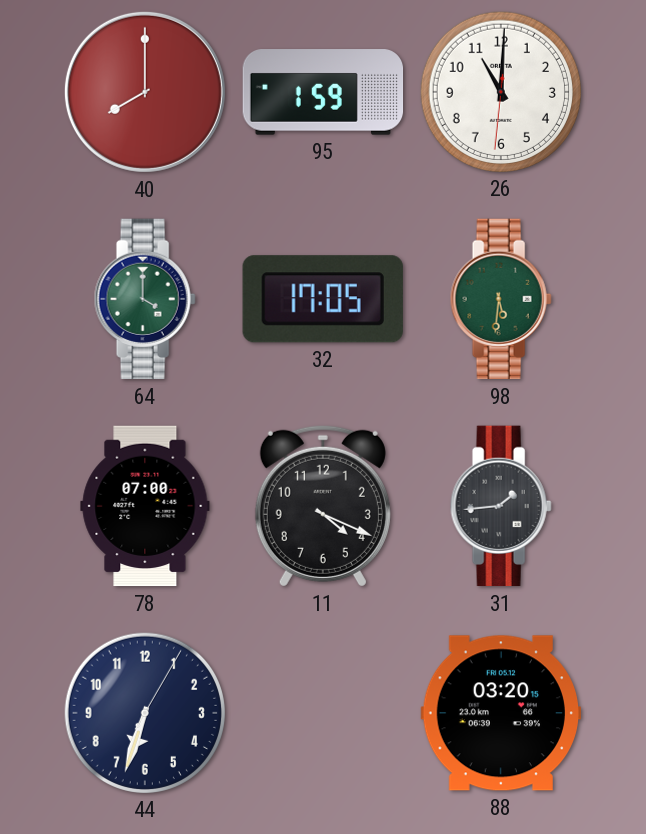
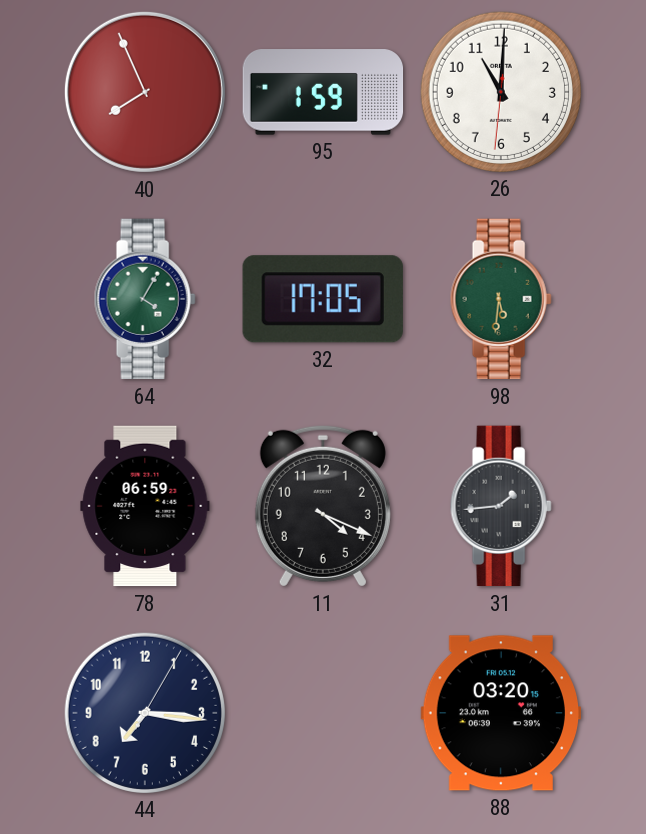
40: 8:00 -> 7:56 (145, 92)
64: 4:00 -> 4:05 (145, 299)
78: 07:00 -> 06:59 (145, 506)
44: 6:33 -> 7:16 (144, 712)
